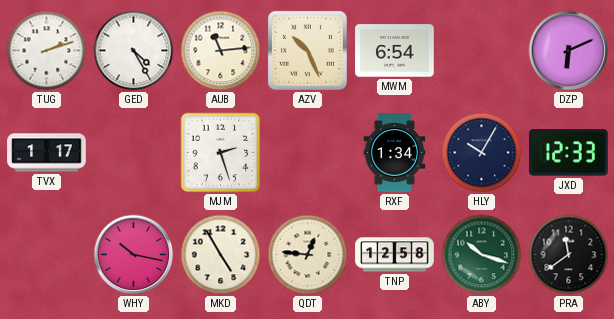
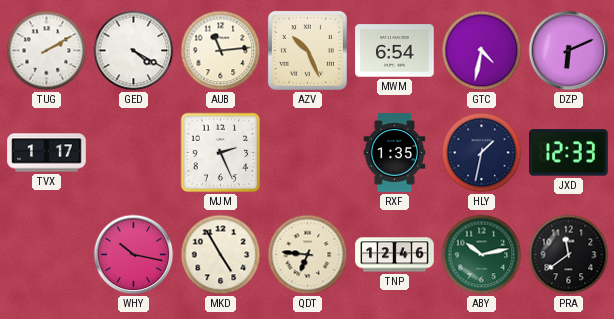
TUG: 2:12 -> 2:10 (47, 51)
GED: 4:25 -> 4:20 (134, 51)
GTC: none -> 4:32 (482, 51)
MJM: 2:27 -> 2:26 (221, 153)
RXF: 1:34 -> 1:35 (395, 153)
HLY: 10:05 -> 1:32 (482, 153)
QDT: 12:46 -> 6:46 (308, 255)
TNP: 12:58 -> 12:46 (395, 255)
ABY: 10:18 -> 10:13 (482, 255)
